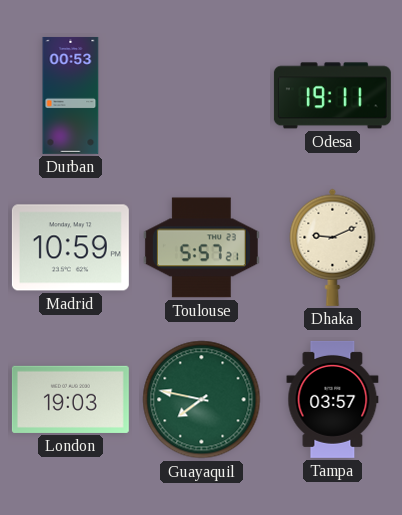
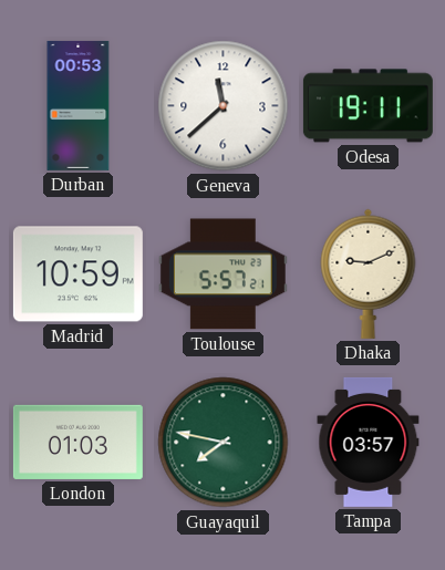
Geneva: none -> 11:38 (224, 106)
London: 19:03 -> 01:03 (77, 442)
